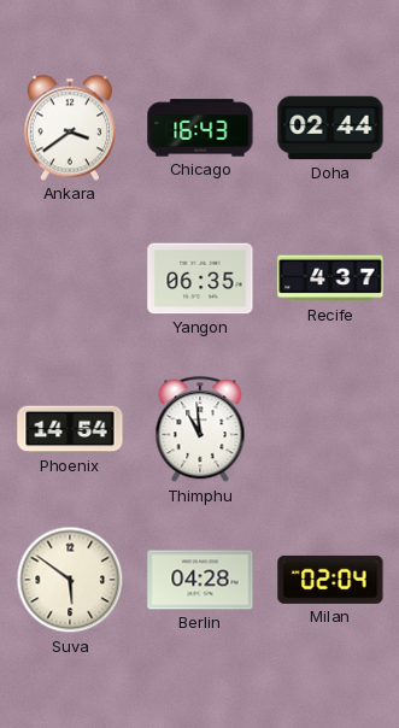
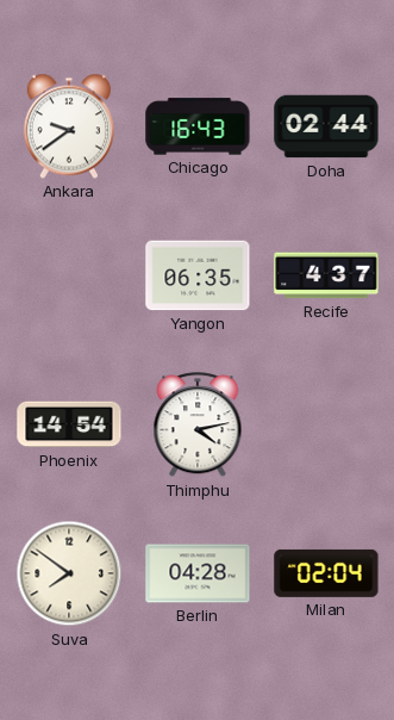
Ankara: 3:39 -> 9:39 (68, 126)
Thimphu: 10:59 -> 4:13 (198, 426)
Suva: 5:51 -> 7:51 (69, 573)
